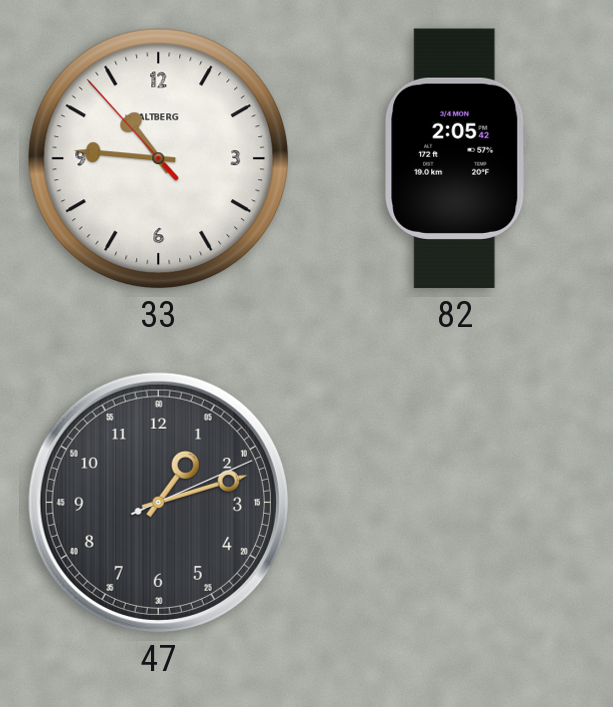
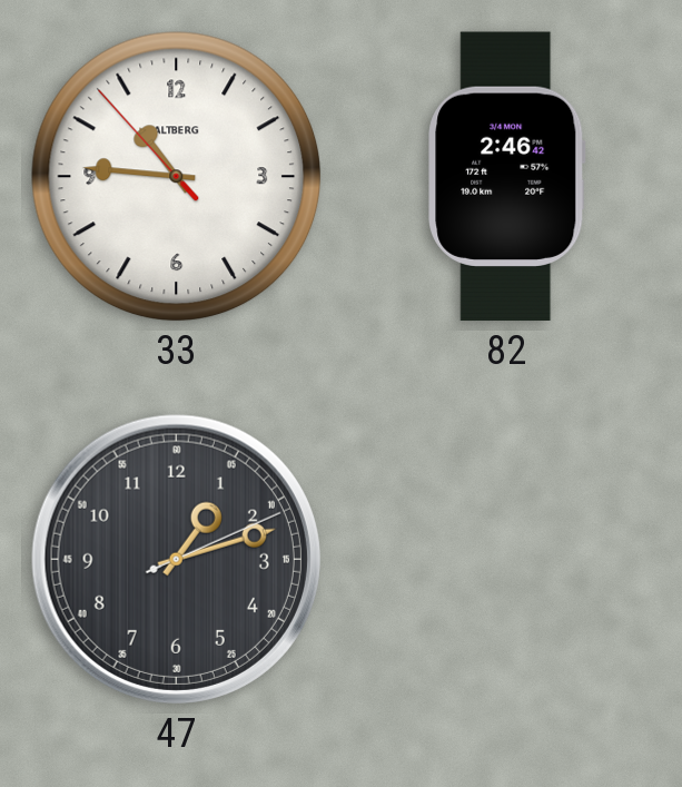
82: 2:05 -> 2:46 (507, 177)
